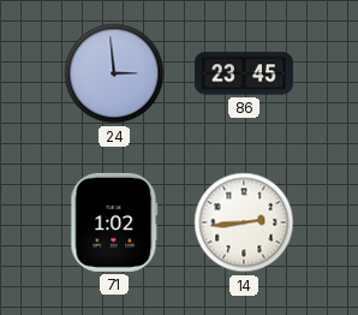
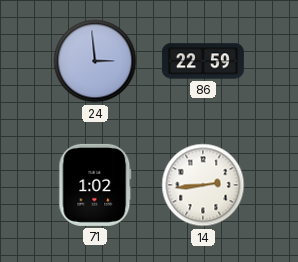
86: 23:45 -> 22:59 (203, 61)
